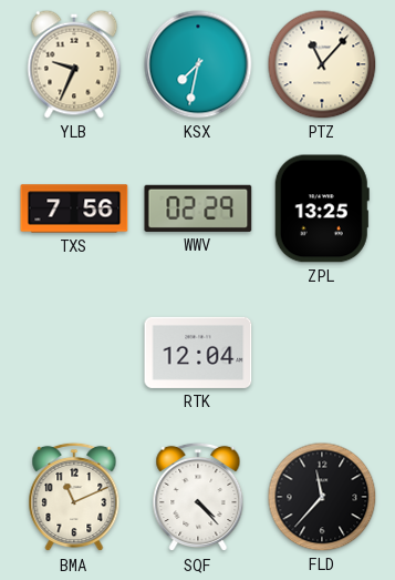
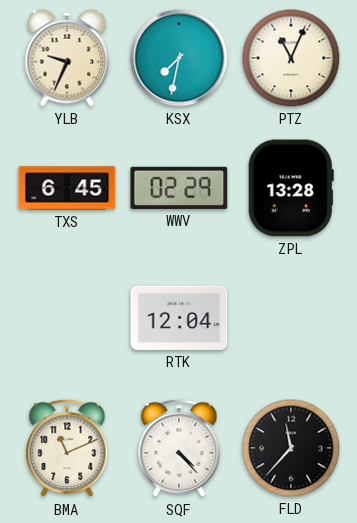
PTZ: 11:07 -> 11:04 (291, 58)
TXS: 7:56 -> 6:45 (67, 188)
ZPL: 13:25 -> 13:28 (291, 188)
